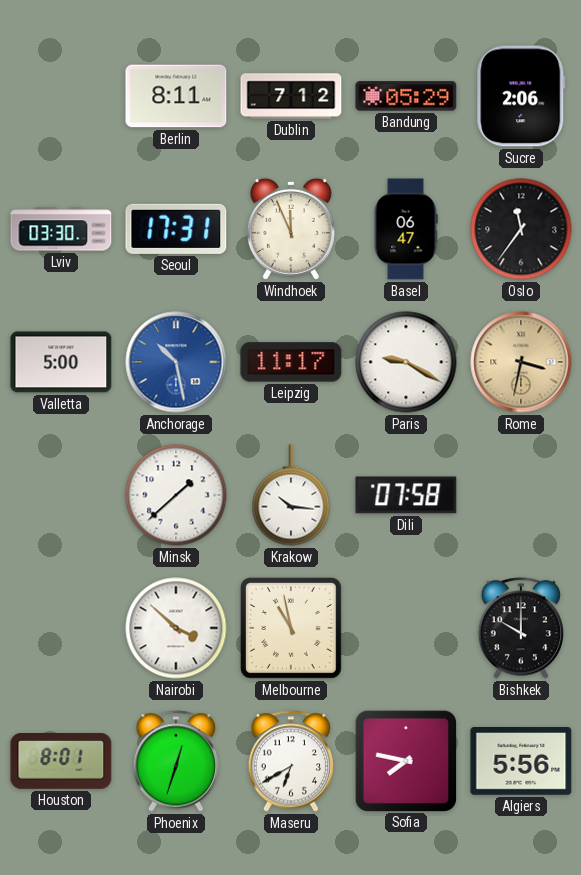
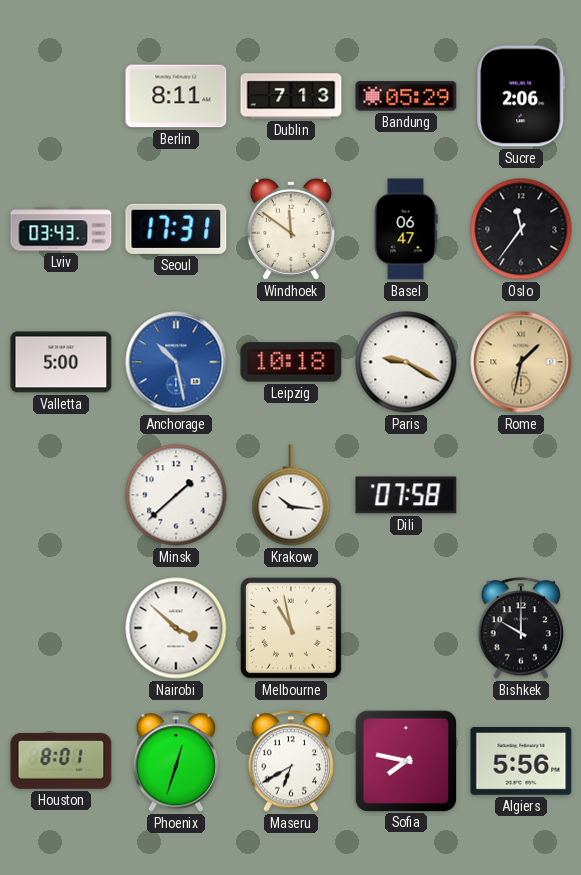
Dublin: 7:12 -> 7:13 (291, 96)
Lviv: 03:30 -> 03:43 (61, 229)
Windhoek: 11:56 -> 11:51 (291, 229)
Leipzig: 11:17 -> 10:18 (291, 362)
Rome: 3:32 -> 1:32 (521, 362)
